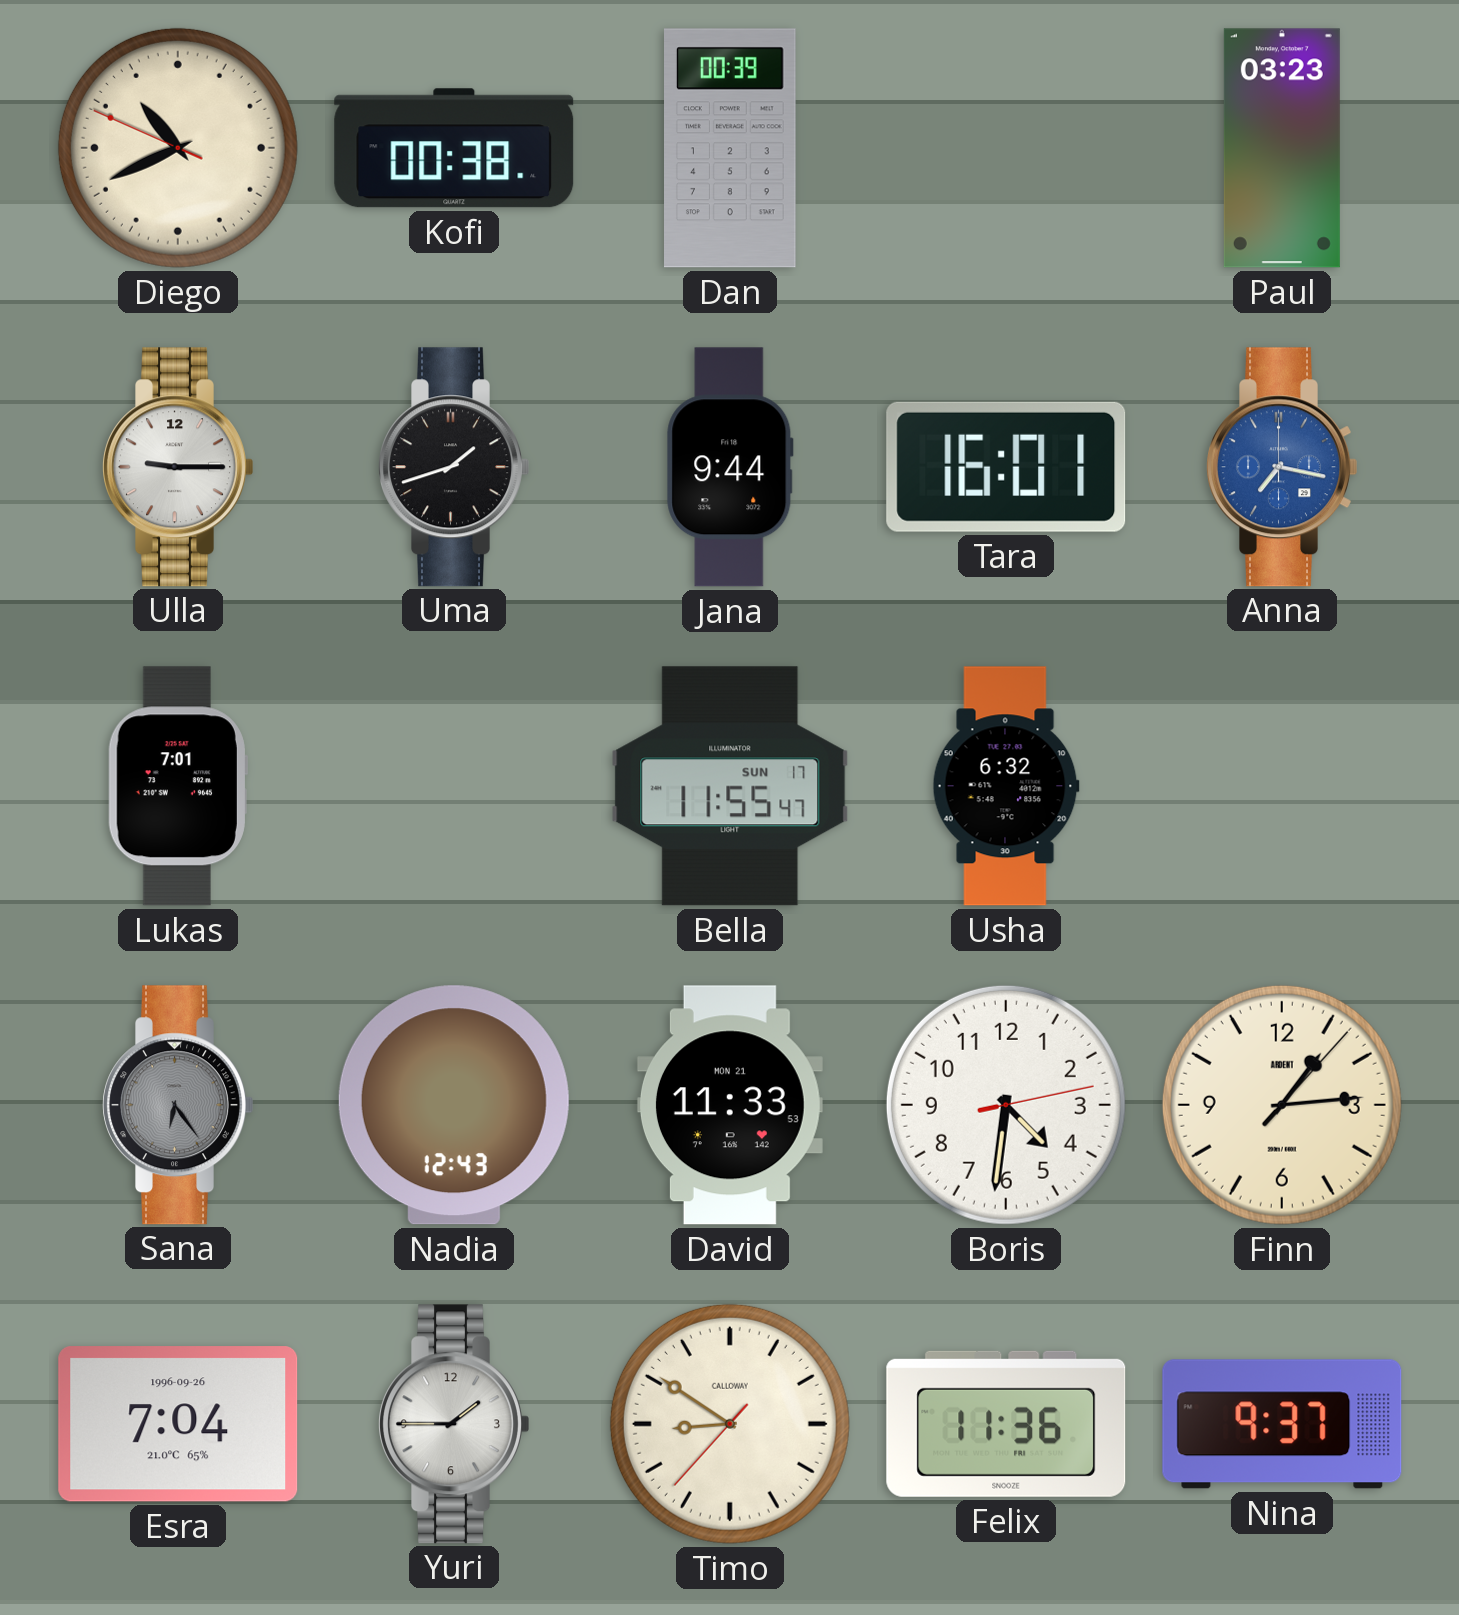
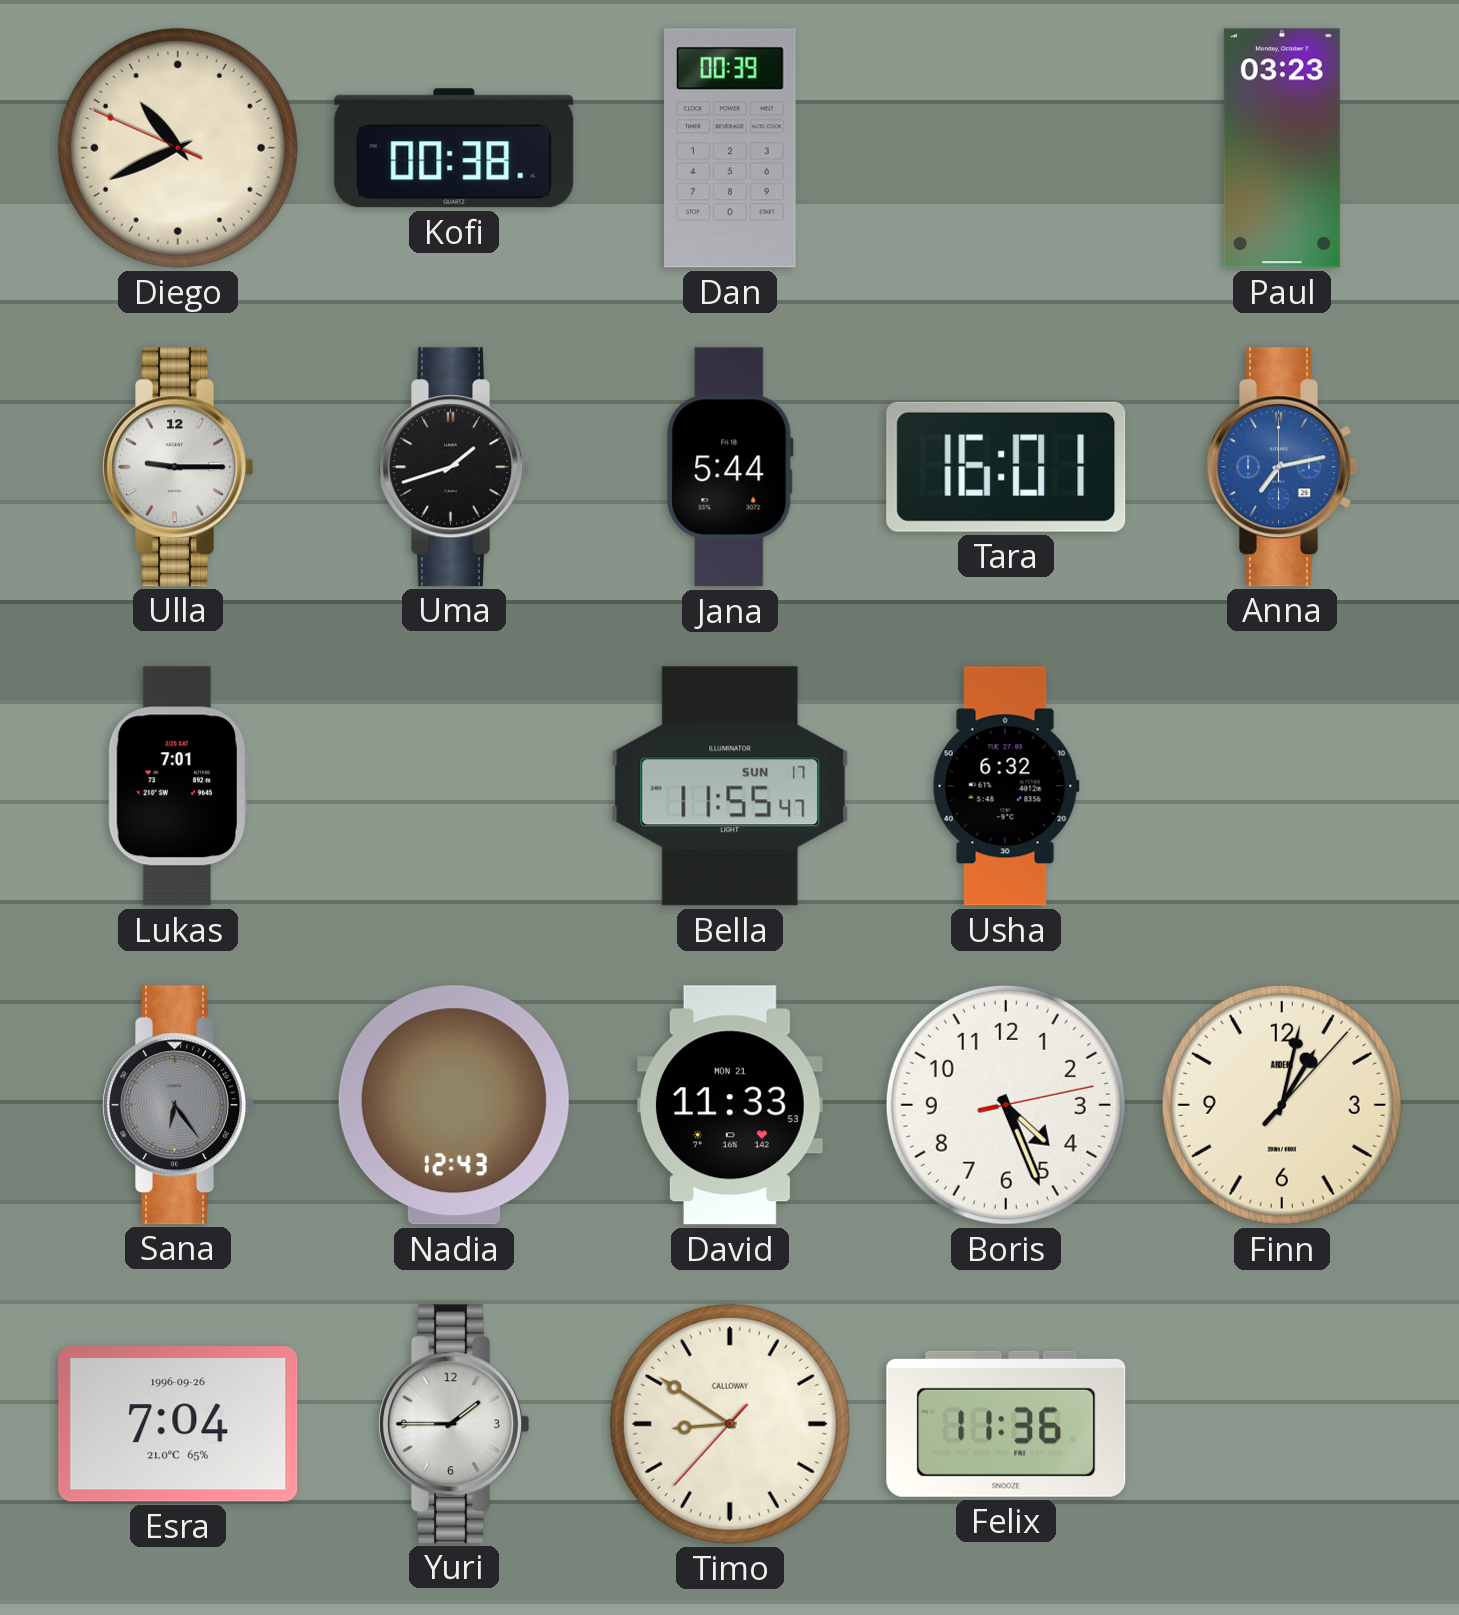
Jana: 9:44 -> 5:44 (730, 467)
Anna: 7:17 -> 7:13 (1282, 467)
Boris: 4:31 -> 4:26 (1006, 1105)
Finn: 1:14 -> 1:02 (1282, 1105)
Nina: 9:37 -> none (1282, 1424)
